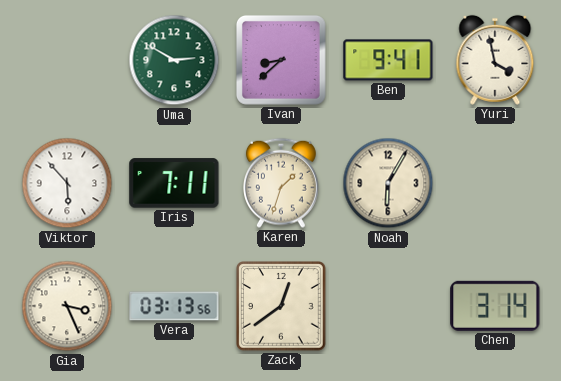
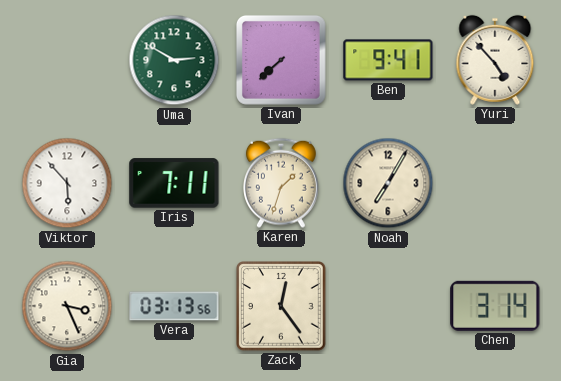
Ivan: 8:38 -> 7:38 (281, 60)
Yuri: 3:58 -> 4:53 (495, 60)
Noah: 6:05 -> 7:05 (388, 183)
Zack: 12:39 -> 12:24 (282, 307)
